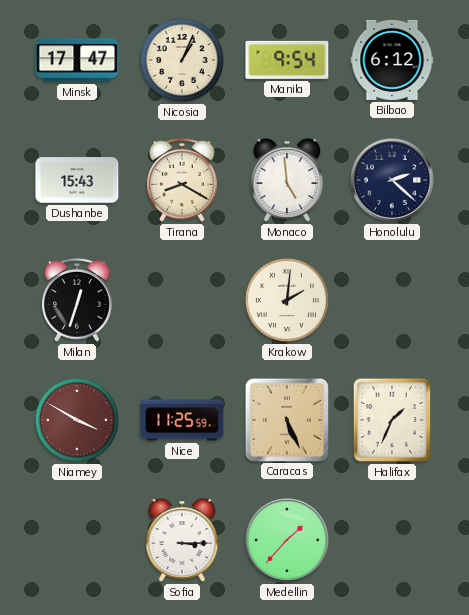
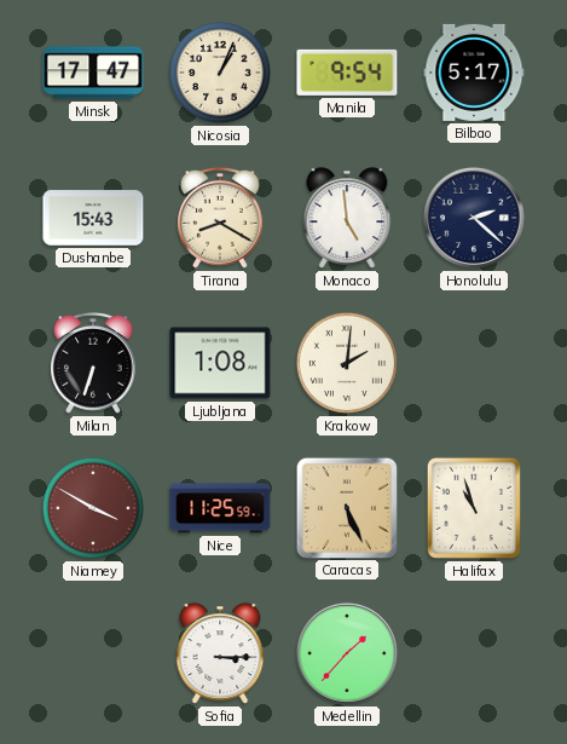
Bilbao: 6:12 -> 5:17 (474, 73)
Milan: 12:33 -> 6:33 (93, 363)
Ljubljana: none -> 1:08 (220, 363)
Halifax: 1:34 -> 10:57 (474, 508)
